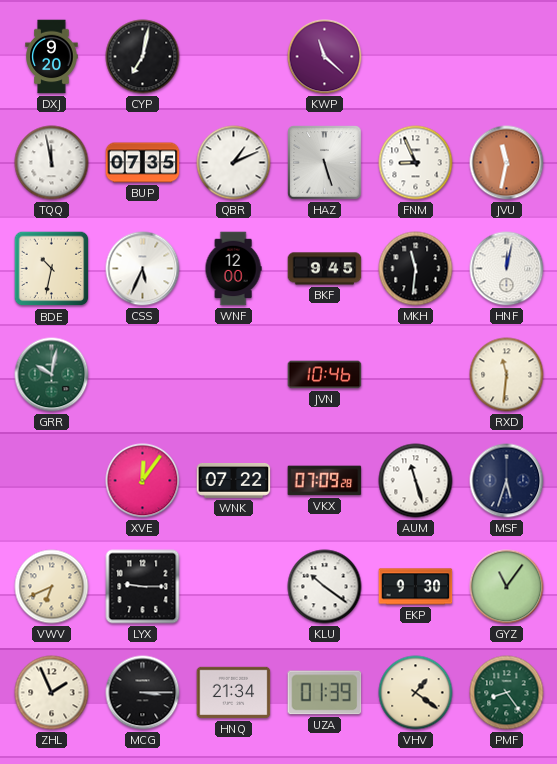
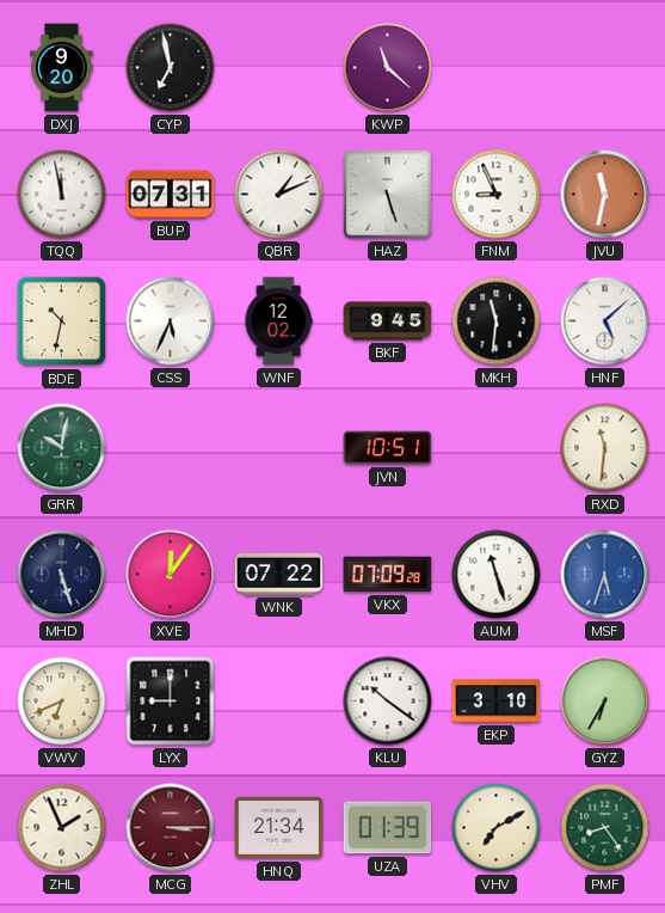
CYP: 7:02 -> 6:58 (171, 68)
BUP: 07:35 -> 07:31 (171, 195)
WNF: 12:00 -> 12:02 (278, 321)
HNF: 12:02 -> 5:08 (605, 321)
JVN: 10:46 -> 10:51 (388, 448)
MHD: none -> 5:27 (62, 575)
MSF dial: navy -> blue (605, 575)
LYX: 9:15 -> 9:00 (171, 701)
EKP: 9:30 -> 3:10 (497, 701)
GYZ: 11:06 -> 6:35 (605, 701)
MCG dial: black -> burgundy (171, 828)
VHV: 1:21 -> 7:10 (497, 828)
